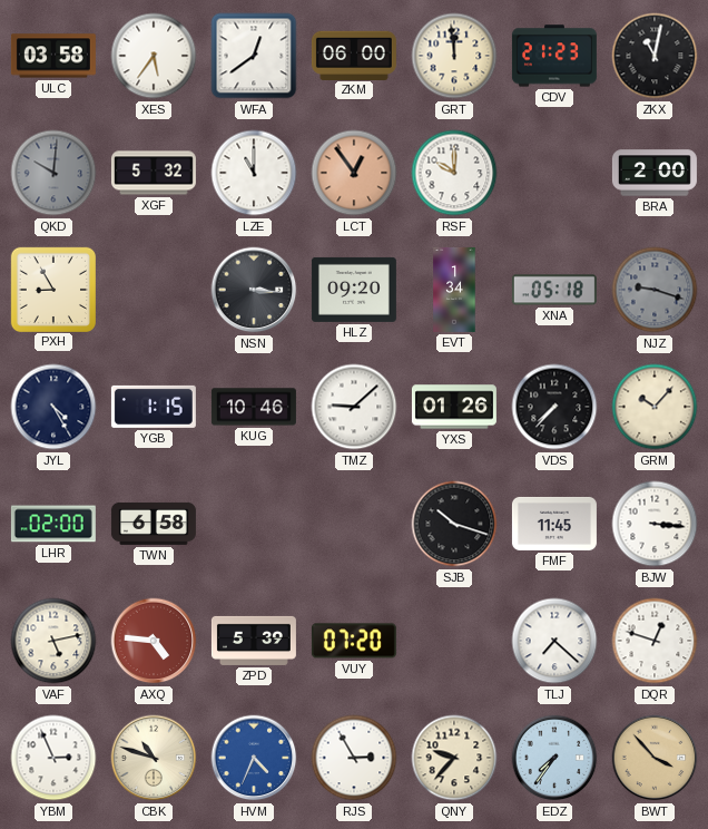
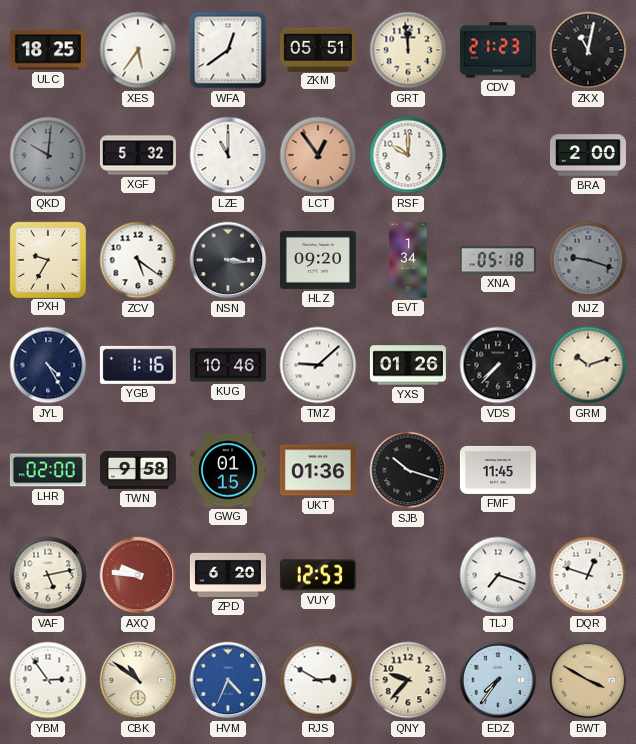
ULC: 03:58 -> 18:25 (48, 50)
ZKM: 06:00 -> 05:51 (318, 49)
PXH: 8:55 -> 9:35 (47, 259)
ZCV: none -> 5:21 (138, 260)
YGB: 1:15 -> 1:16 (138, 365)
GRM: 10:07 -> 10:12 (588, 365)
TWN: 6:58 -> 9:58 (138, 470)
GWG: none -> 01:15 (228, 470)
UKT: none -> 01:36 (318, 470)
BJW: 3:16 -> none (655, 524)
AXQ: 4:46 -> 9:46 (138, 575)
ZPD: 5:39 -> 6:20 (228, 575)
VUY: 07:20 -> 12:53 (318, 575)
TLJ: 7:22 -> 7:18 (498, 575)
YBM: 2:56 -> 2:54 (48, 680)
CBK: 10:48 -> 10:51 (138, 680)
RJS: 2:55 -> 2:50 (318, 680)
BWT: 3:53 -> 3:50 (588, 680)
